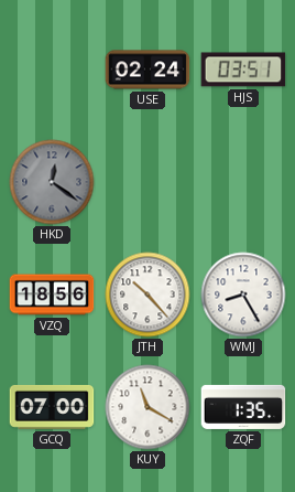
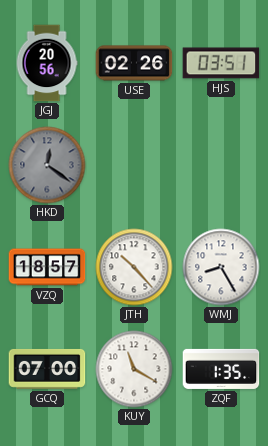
JGJ: none -> 20:56 (47, 63)
USE: 02:24 -> 02:26 (134, 63)
VZQ: 18:56 -> 18:57 (47, 267)
